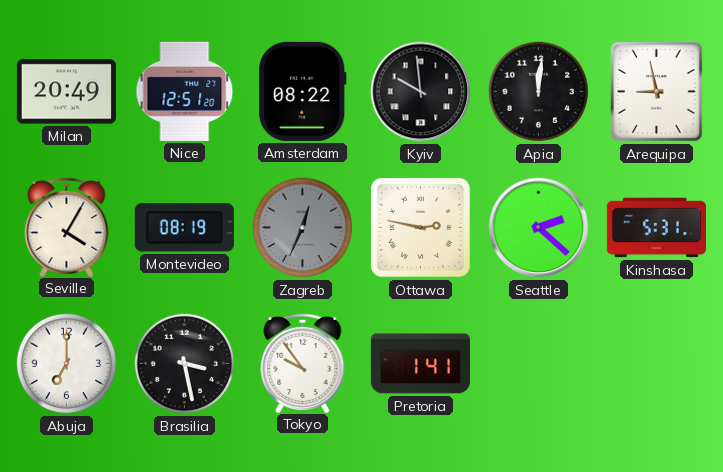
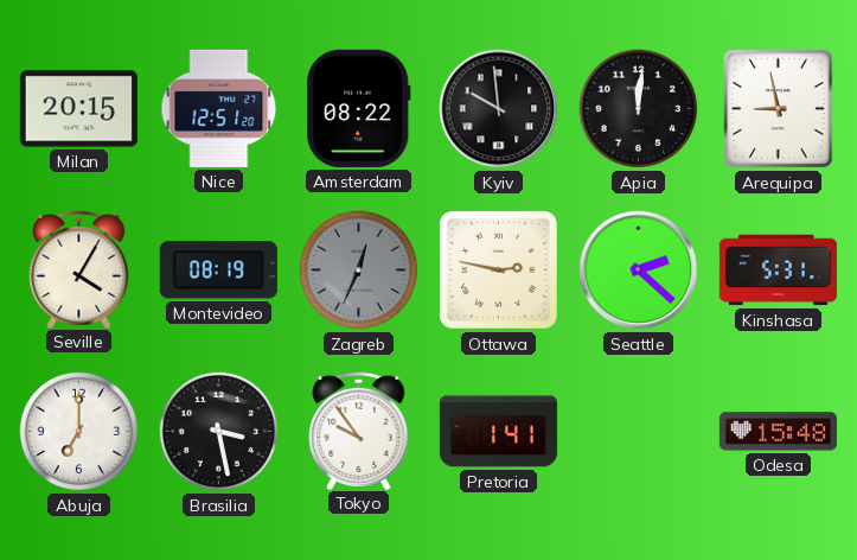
Milan: 20:49 -> 20:15 (78, 109)
Odesa: none -> 15:48 (778, 432)
